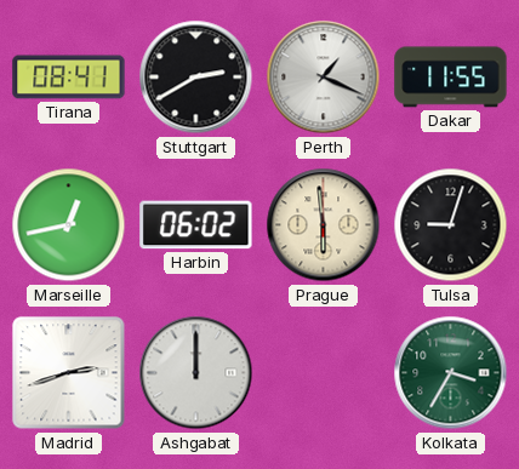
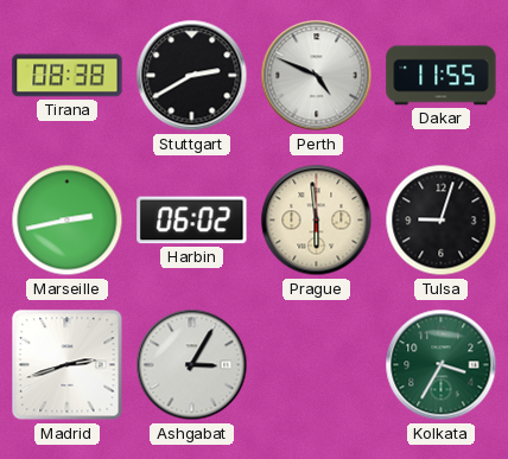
Tirana: 08:41 -> 08:38 (68, 76)
Perth: 1:19 -> 4:49 (317, 76)
Marseille: 12:43 -> 2:43 (68, 221)
Ashgabat: 12:00 -> 3:05 (192, 365)
